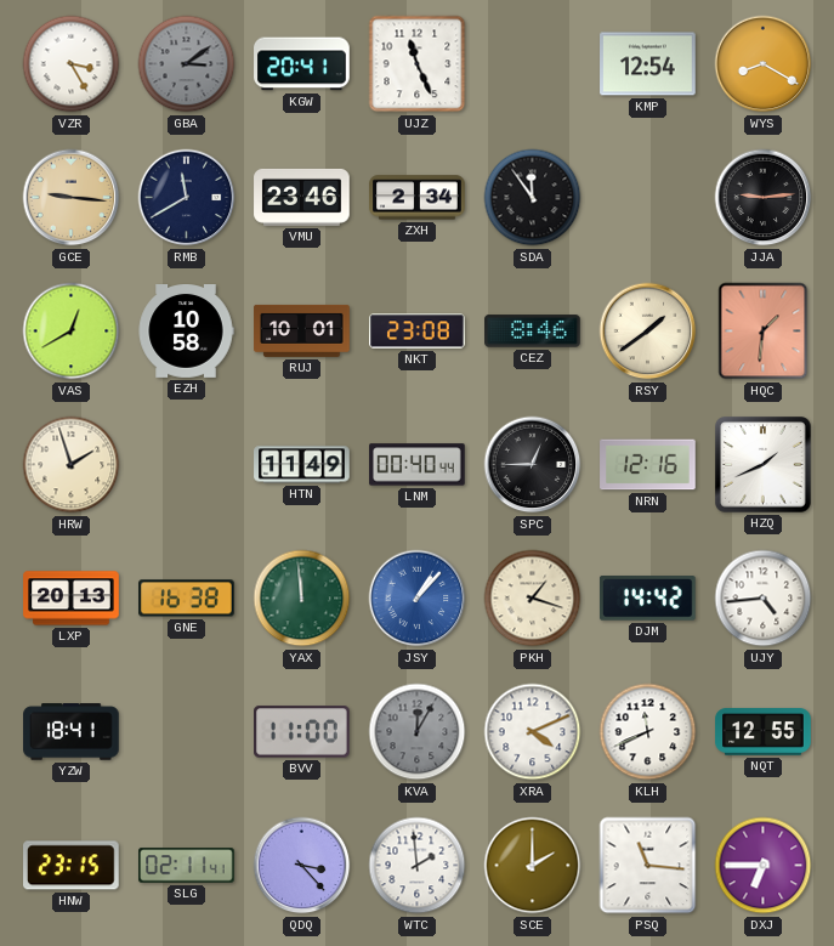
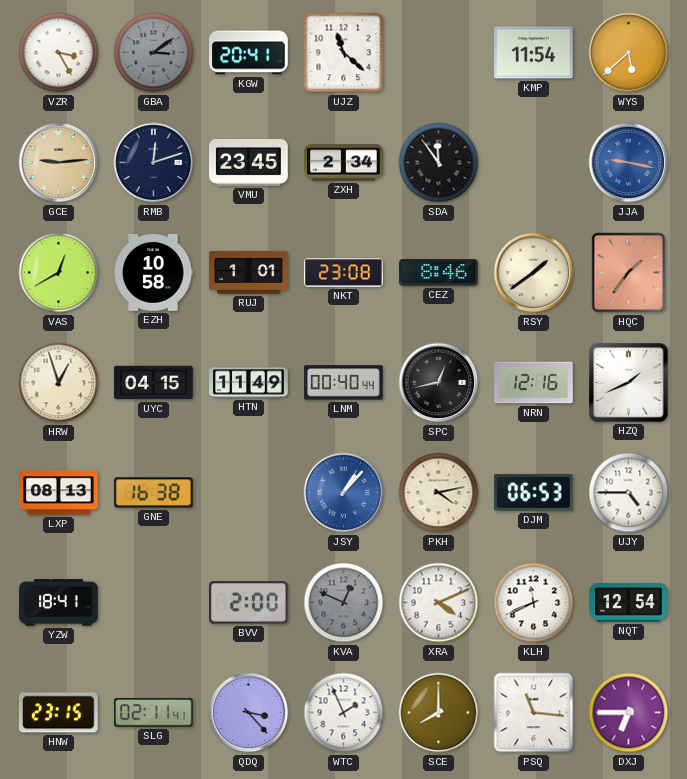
UJZ: 11:26 -> 11:22 (344, 53)
KMP: 12:54 -> 11:54 (534, 53)
WYS: 8:20 -> 5:38 (629, 53)
GCE: 9:16 -> 9:14 (59, 163)
RMB: 11:40 -> 12:12 (154, 163)
VMU: 23:46 -> 23:45 (249, 162)
JJA: 9:14 -> 9:17 (629, 163)
JJA dial: black -> blue (629, 163)
RUJ: 10:01 -> 1:01 (249, 272)
HQC: 1:31 -> 1:36 (629, 273)
HRW: 1:57 -> 12:57 (59, 383)
UYC: none -> 04:15 (154, 383)
SPC: 12:45 -> 12:43 (439, 383)
LXP: 20:13 -> 08:13 (59, 493)
YAX: 11:59 -> none (302, 599)
PKH: 1:18 -> 4:13 (439, 493)
DJM: 14:42 -> 06:53 (533, 493)
UJY: 4:44 -> 4:45 (629, 493)
BVV: 11:00 -> 2:00 (249, 603)
KVA: 12:05 -> 12:49 (344, 603)
NQT: 12:55 -> 12:54 (629, 603)
WTC: 1:59 -> 1:56 (344, 713)
SCE: 2:00 -> 8:00 (439, 713)
